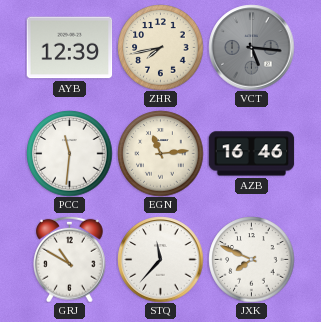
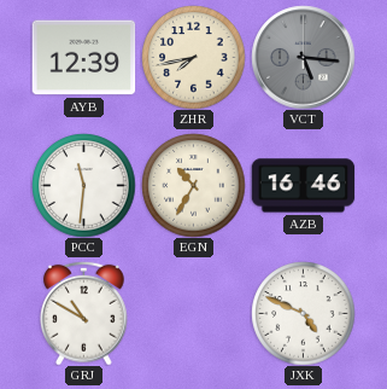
EGN: 11:14 -> 10:35 (193, 185)
STQ: 11:37 -> none (160, 259)
JXK: 7:49 -> 4:49 (303, 313)
